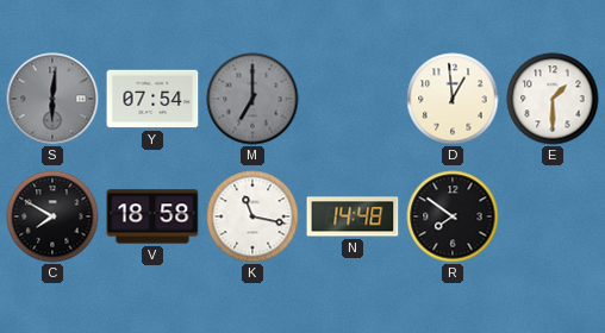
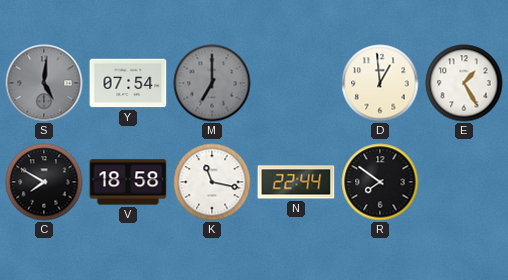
S: 6:01 -> 5:01 (44, 83)
E: 1:30 -> 1:25 (464, 83)
N: 14:48 -> 22:44 (296, 182)
